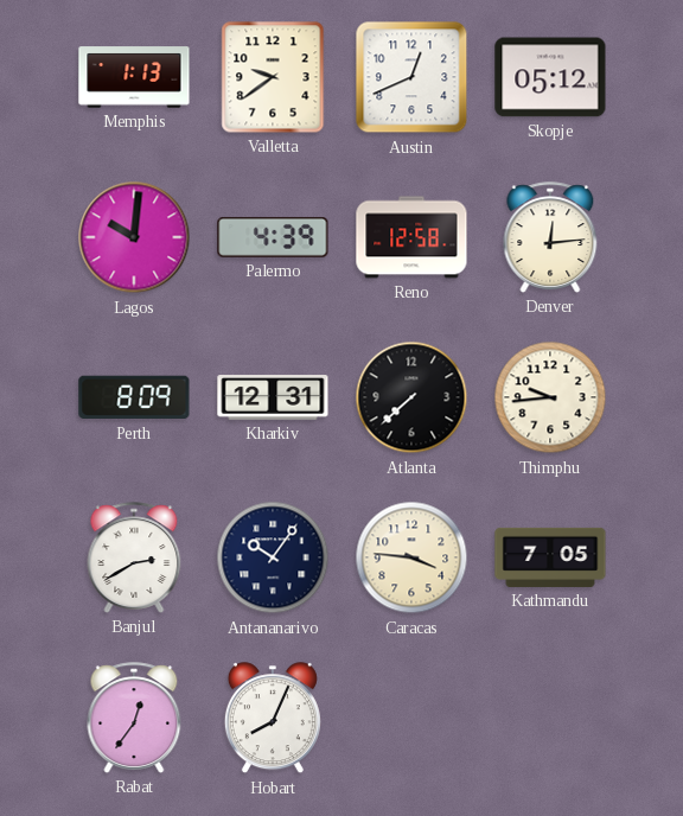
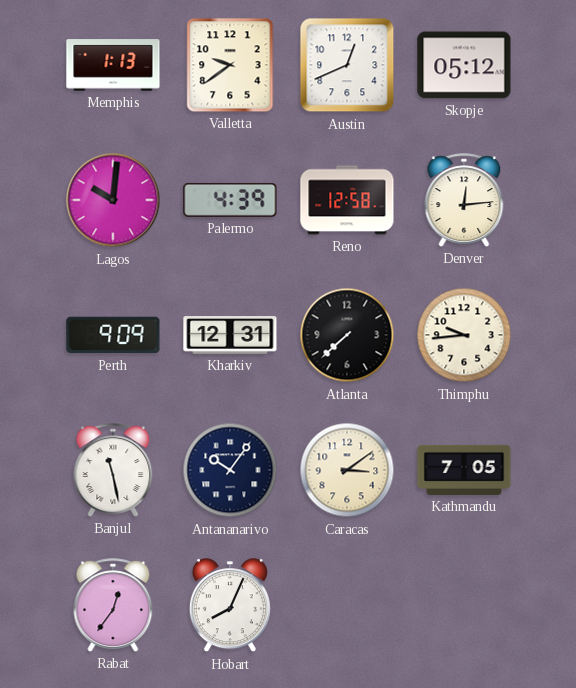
Perth: 8:09 -> 9:09 (113, 335)
Banjul: 2:40 -> 11:28 (113, 470)
Caracas: 3:46 -> 3:09 (347, 470)
